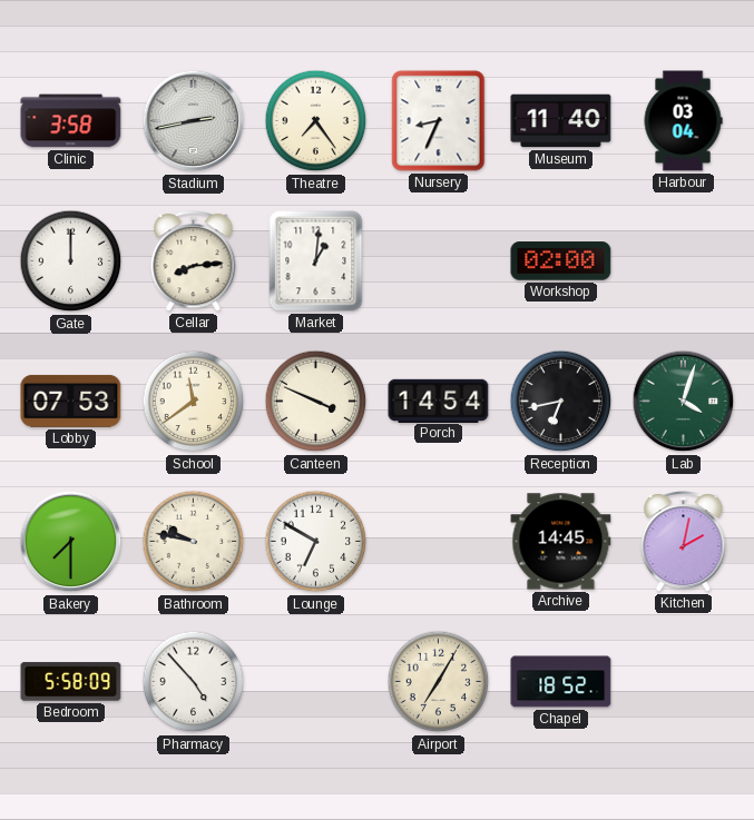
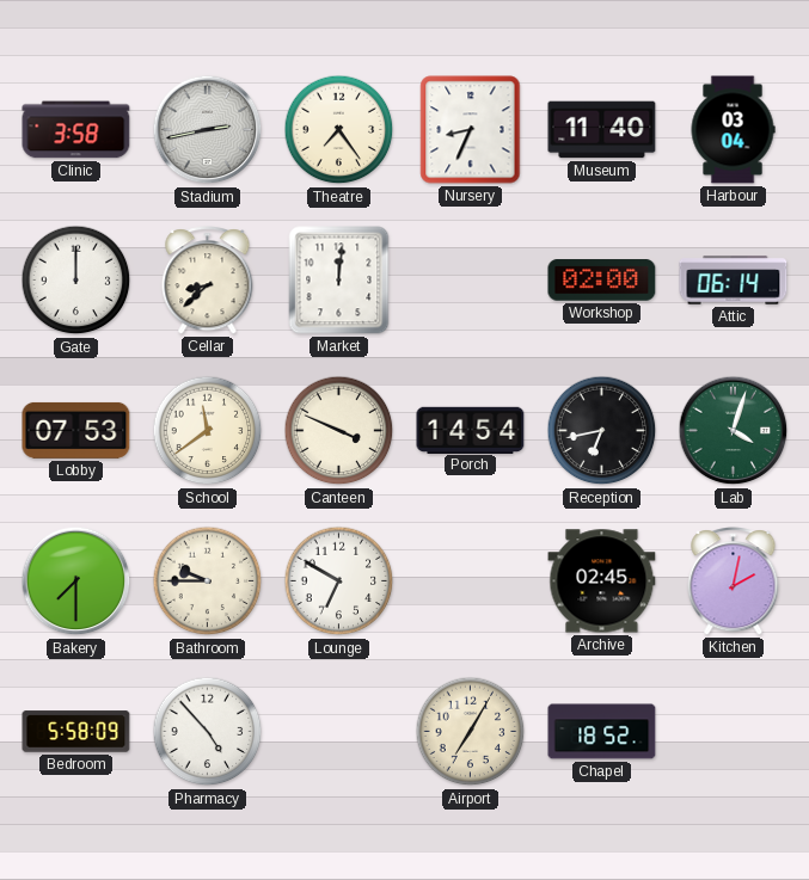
Cellar: 8:14 -> 8:38 (208, 281)
Market: 1:01 -> 12:01 (339, 281)
Attic: none -> 06:14 (734, 281)
Bathroom: 9:47 -> 9:45 (208, 581)
Archive: 14:45 -> 02:45 (602, 581)
